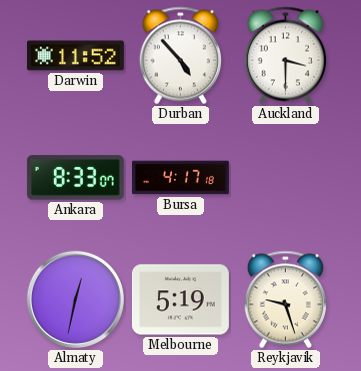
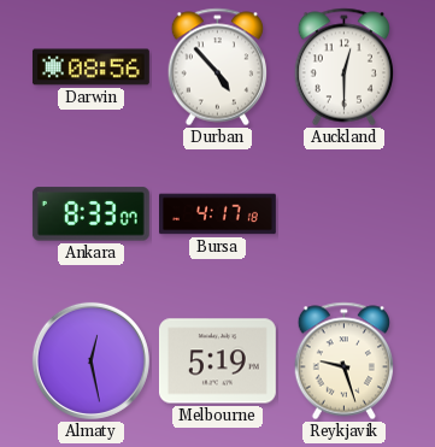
Darwin: 11:52 -> 08:56 (90, 67)
Auckland: 3:30 -> 12:30 (343, 67)
Almaty: 12:32 -> 12:28 (90, 360)
